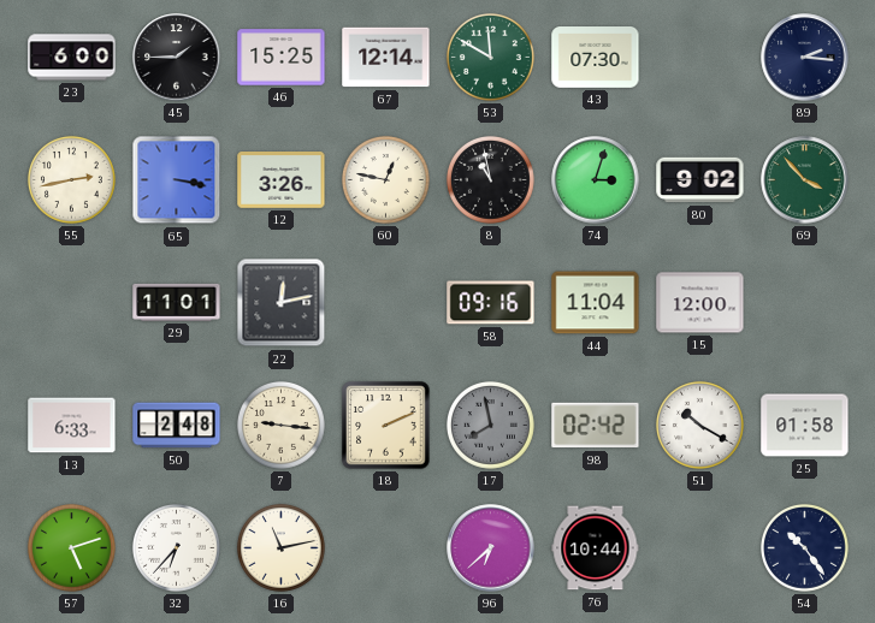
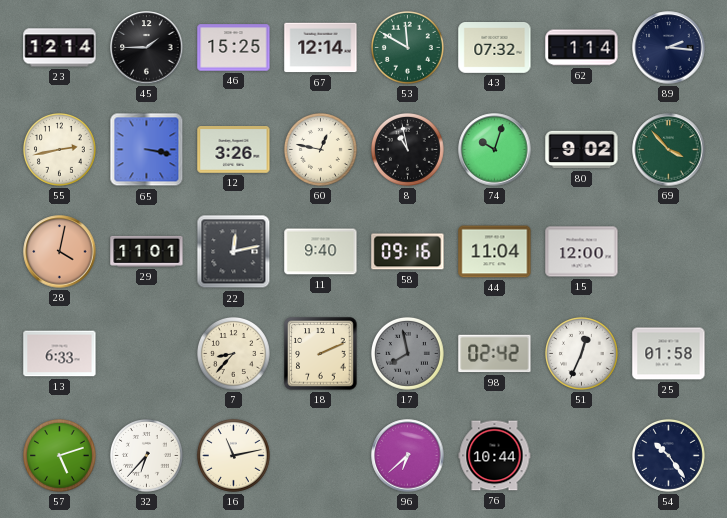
23: 6:00 -> 12:14 (60, 48)
43: 07:30 -> 07:32 (495, 48)
62: none -> 1:14 (582, 48)
74: 3:03 -> 10:03 (495, 150)
28: none -> 4:02 (60, 252)
11: none -> 9:40 (321, 252)
50: 2:48 -> none (177, 426)
7: 9:16 -> 8:37 (233, 353)
51: 10:20 -> 12:34 (581, 353)
